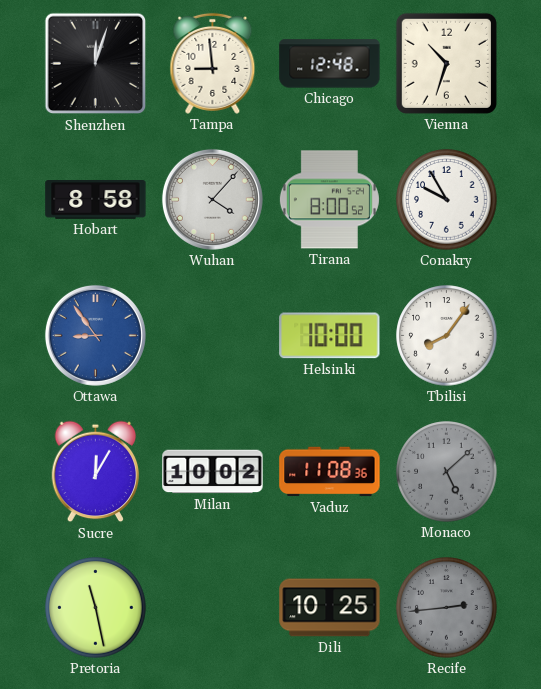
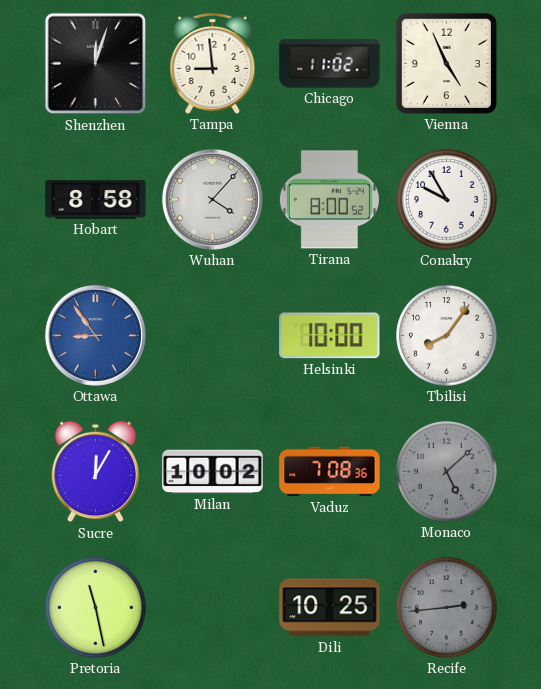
Chicago: 12:48 -> 11:02 (330, 64)
Vienna: 10:33 -> 4:56 (446, 63)
Vaduz: 11:08 -> 7:08 (330, 472)
